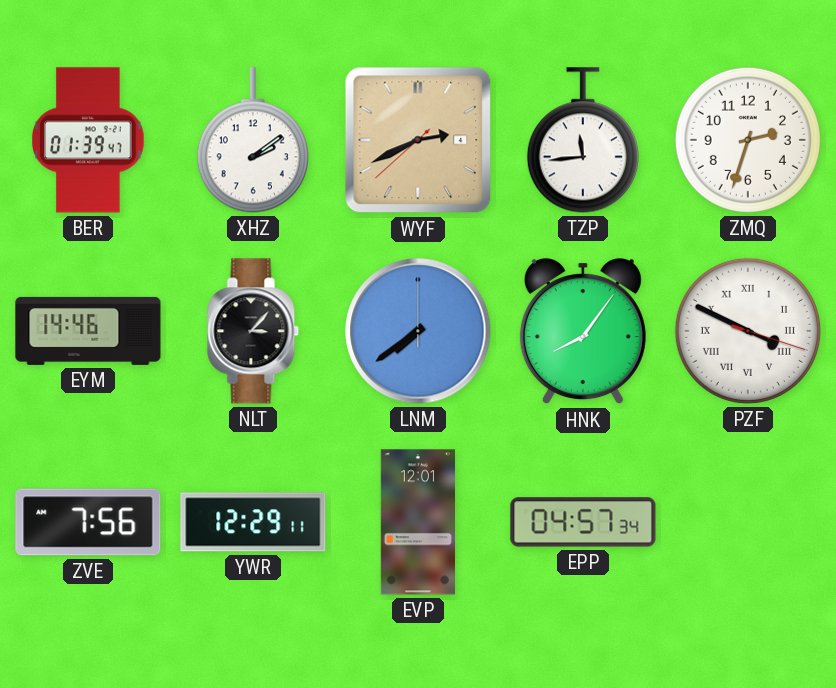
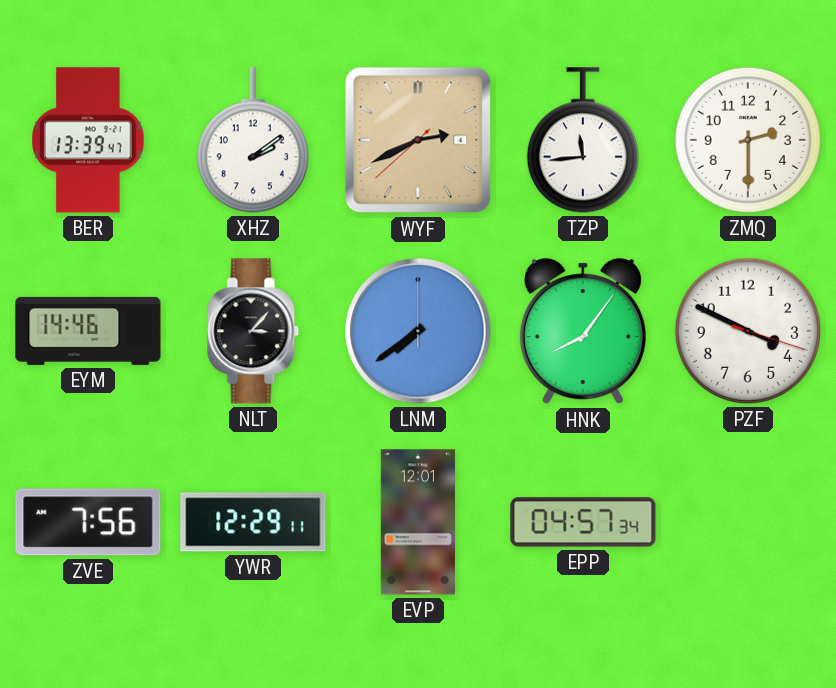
BER: 01:39 -> 13:39 (88, 140)
ZMQ: 2:33 -> 2:30 (748, 140)
PZF numerals: Roman -> Arabic (748, 331)
